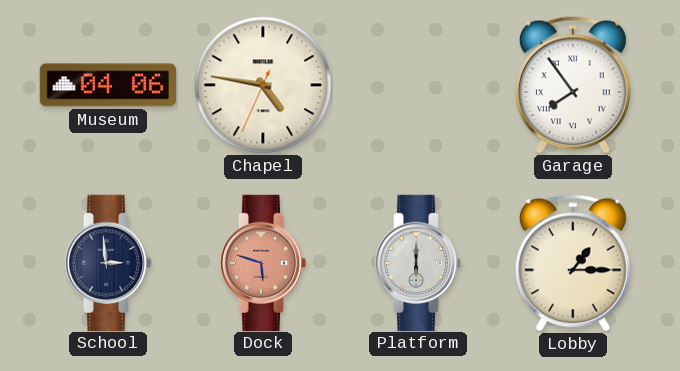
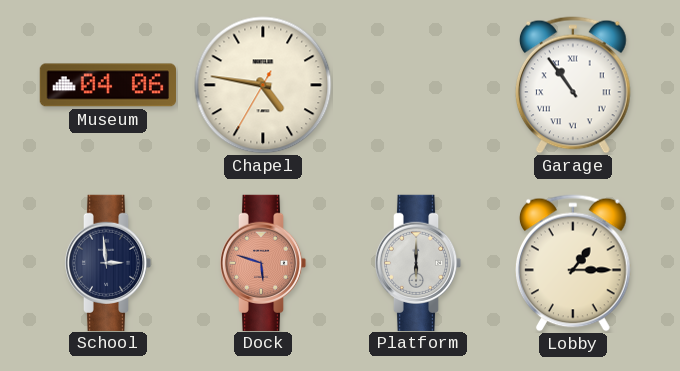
Chapel: 4:46:34 -> 4:46:35 (263, 85)
Garage: 7:54 -> 10:54 (573, 85)
